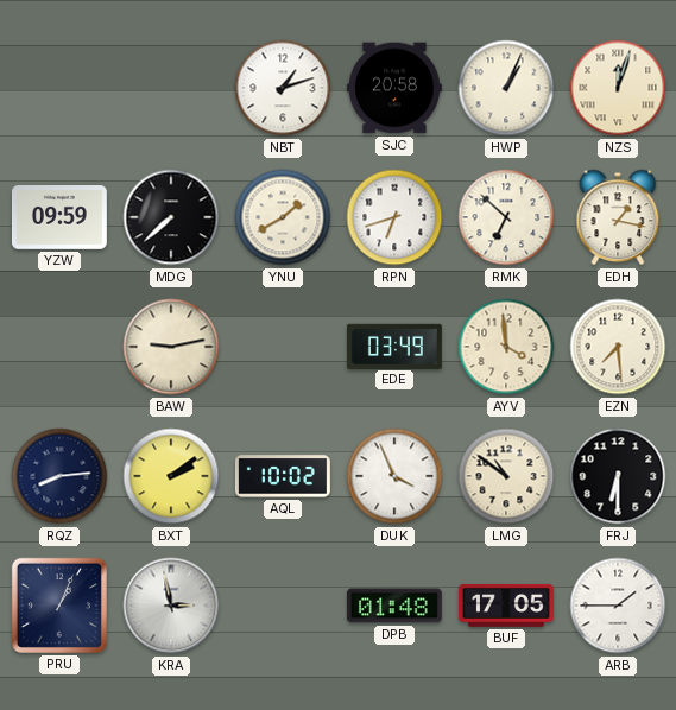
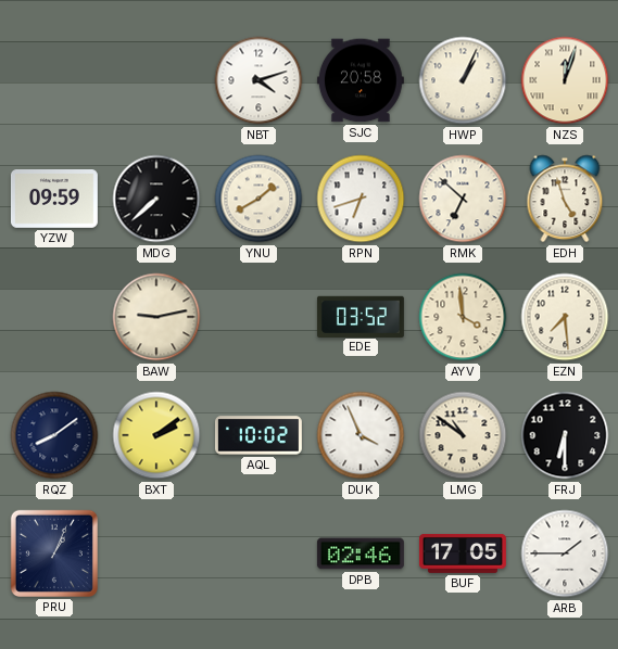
NBT: 1:12 -> 4:12 (258, 80)
EDH: 1:17 -> 4:57 (565, 199)
EDE: 03:49 -> 03:52 (361, 316)
RQZ: 8:14 -> 8:09 (54, 435)
KRA: 2:58 -> none (171, 606)
DPB: 01:48 -> 02:46 (361, 553)
